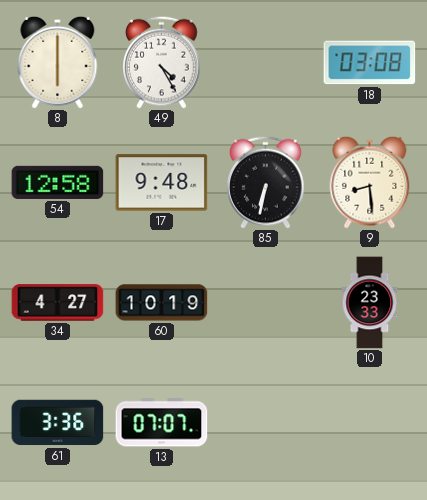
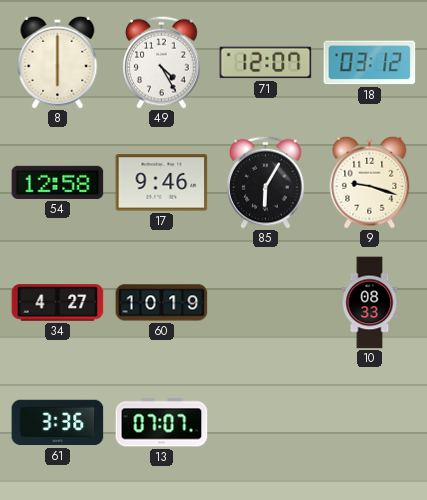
71: none -> 12:07 (266, 63)
18: 03:08 -> 03:12 (370, 63)
17: 9:48 -> 9:46 (162, 183)
85: 6:32 -> 6:05 (266, 182)
9: 8:29 -> 9:18 (370, 182)
10: 23:33 -> 08:33 (370, 303)
